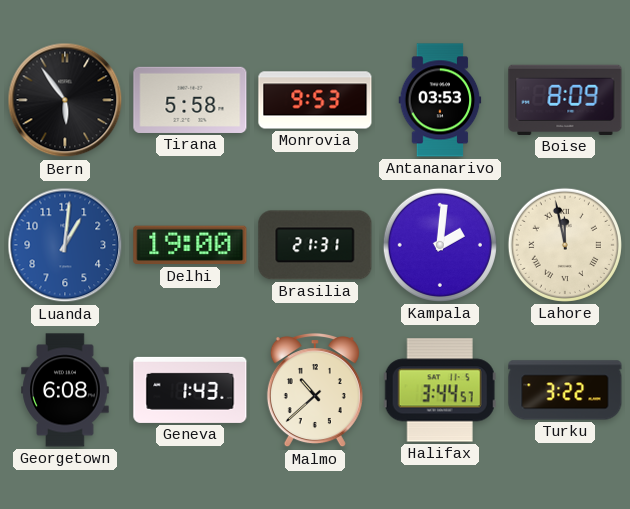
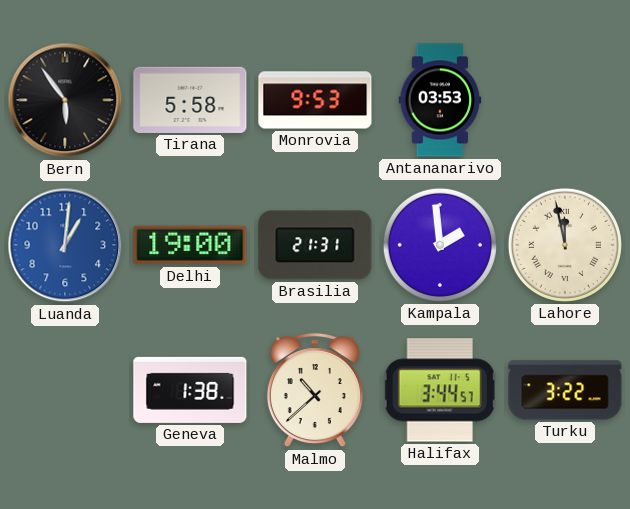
Boise: 8:09 -> none (565, 100)
Kampala: 2:01 -> 1:59 (440, 245)
Georgetown: 6:08 -> none (65, 390)
Geneva: 1:43 -> 1:38 (190, 390)
